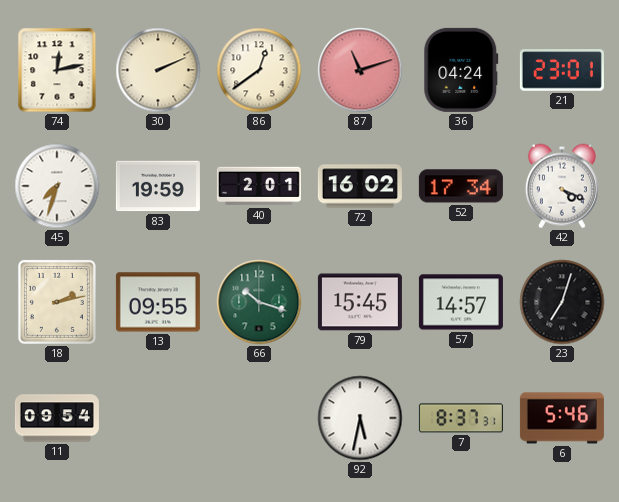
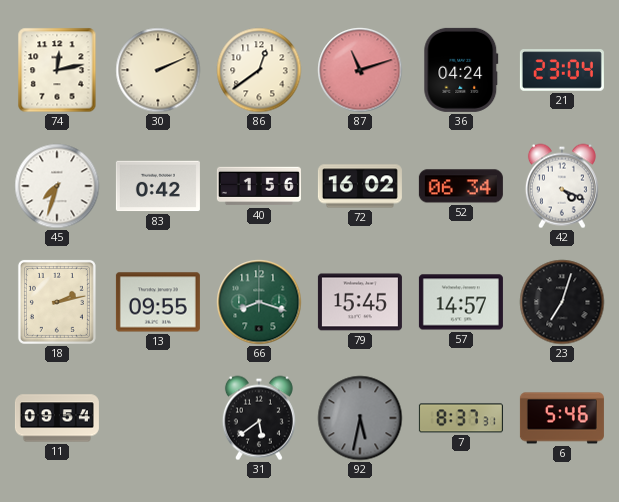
21: 23:01 -> 23:04 (562, 70)
83: 19:59 -> 0:42 (158, 186)
40: 2:01 -> 1:56 (259, 186)
52: 17:34 -> 06:34 (461, 186)
66: 10:18 -> 8:18 (259, 302)
31: none -> 5:39 (259, 418)
92 dial: white -> grey (360, 418)
